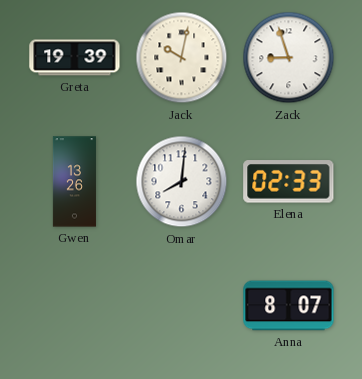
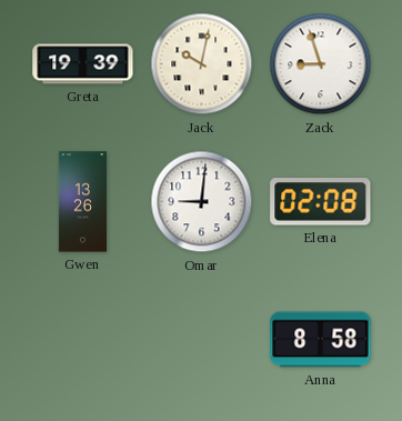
Omar: 8:01 -> 9:01 (202, 202)
Elena: 02:33 -> 02:08 (321, 202)
Anna: 8:07 -> 8:58 (321, 340)
